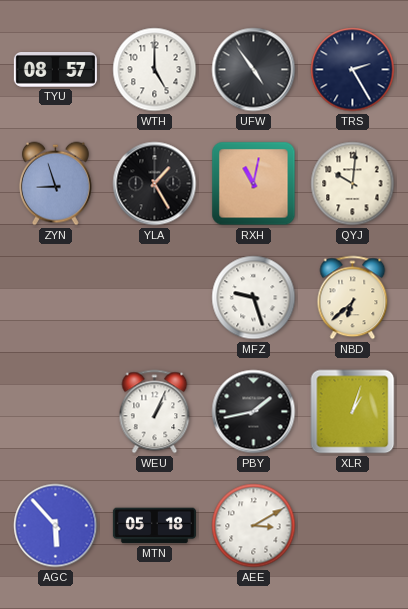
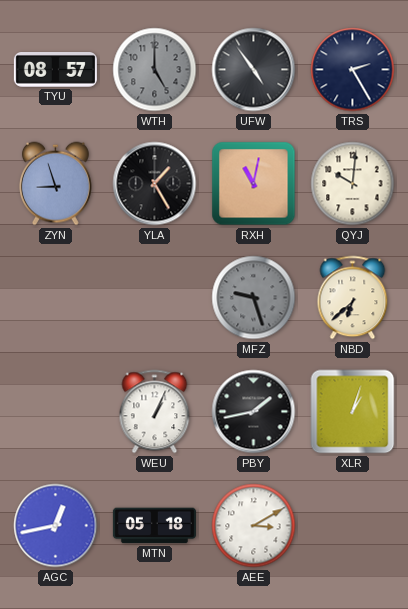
WTH dial: white -> grey (155, 70)
MFZ dial: white -> grey (254, 298)
AGC: 5:53 -> 12:43 (56, 526)
